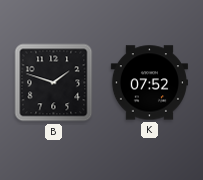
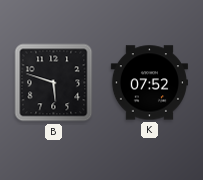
B: 1:48 -> 5:48 (54, 83)
